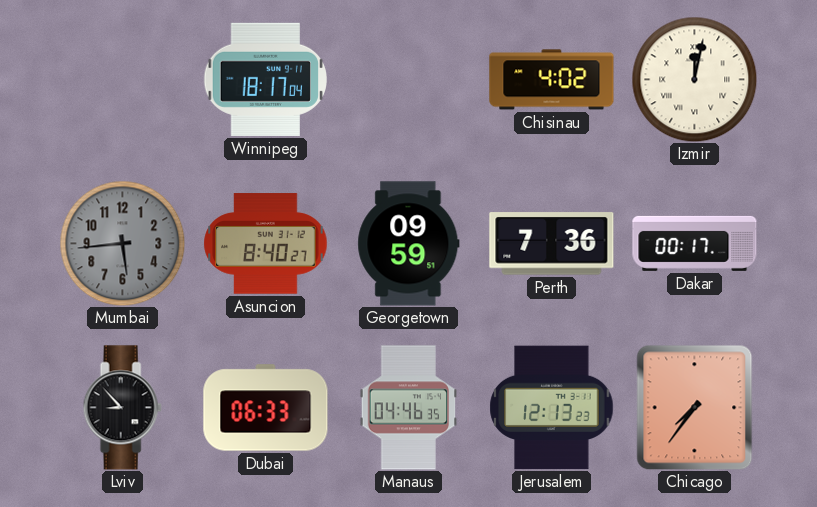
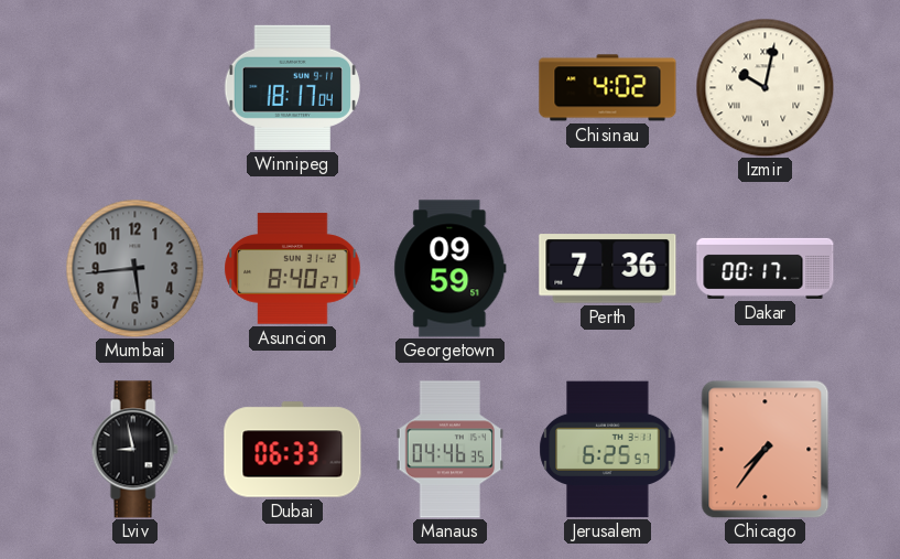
Izmir: 12:02 -> 10:02 (765, 87)
Lviv: 8:53 -> 8:58 (134, 450)
Jerusalem: 12:13 -> 6:25 (608, 450)
